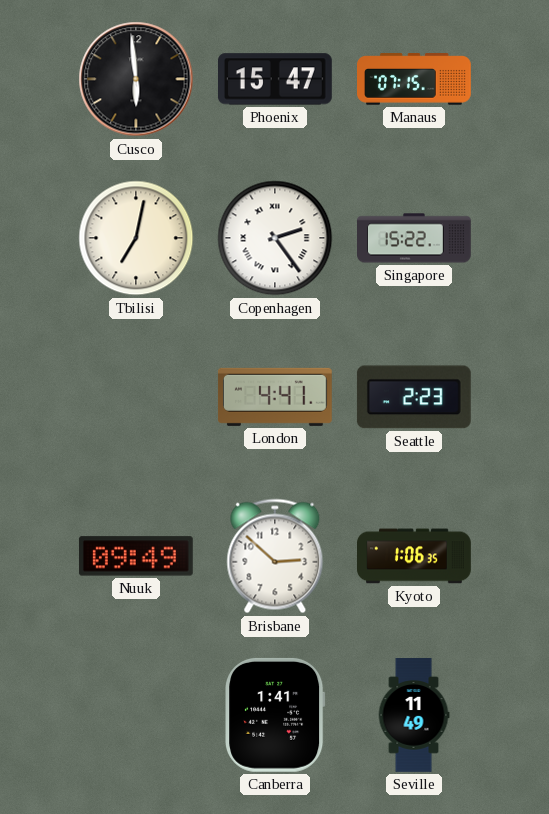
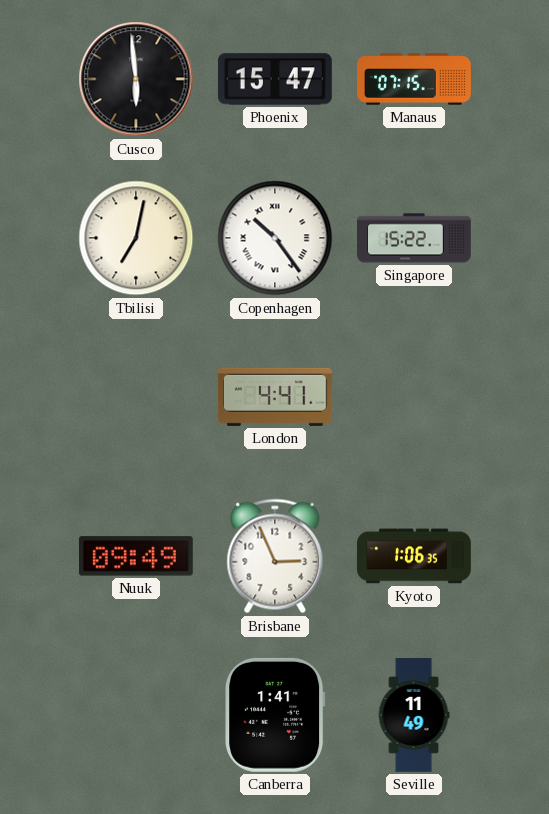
Copenhagen: 2:24 -> 10:24 (275, 238)
Seattle: 2:23 -> none (414, 397)
Brisbane: 2:52 -> 2:56 (275, 556)
